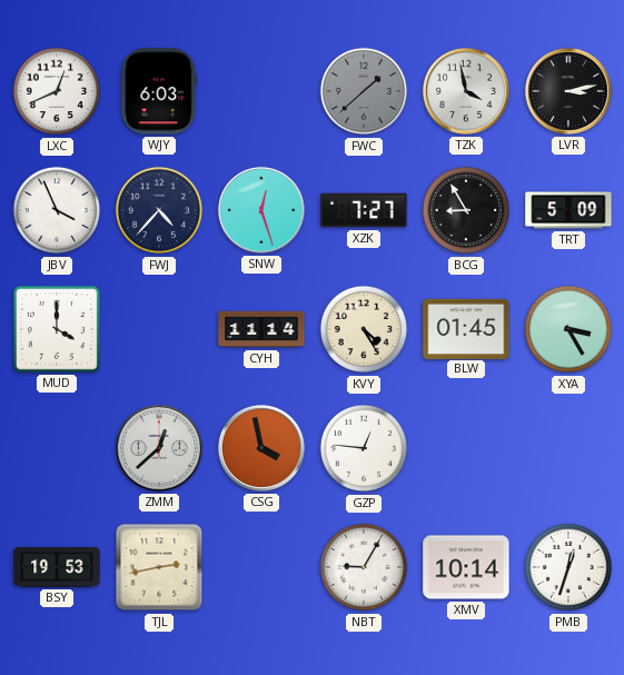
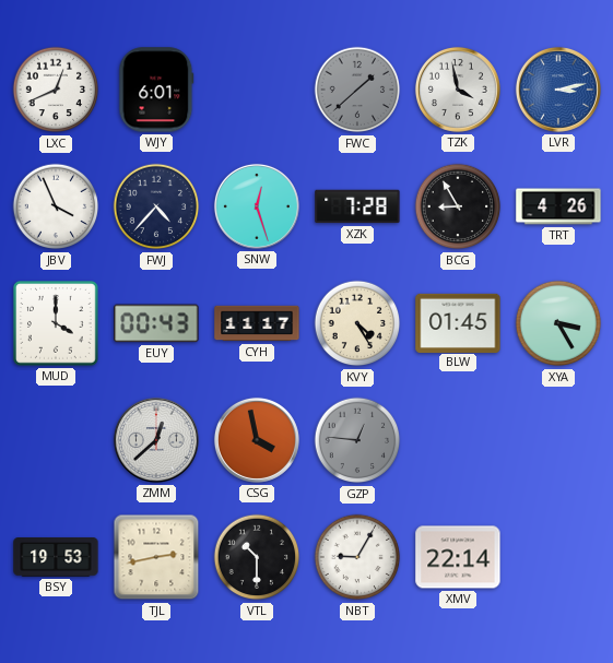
WJY: 6:03 -> 6:01 (156, 90)
LVR dial: black -> blue (558, 90)
XZK: 7:27 -> 7:28 (357, 206)
TRT: 5:09 -> 4:26 (558, 206)
EUY: none -> 00:43 (156, 323)
CYH: 11:14 -> 11:17 (257, 323)
GZP dial: white -> grey (357, 440)
VTL: none -> 10:30 (257, 557)
XMV: 10:14 -> 22:14 (458, 557)
PMB: 12:33 -> none (568, 567)
